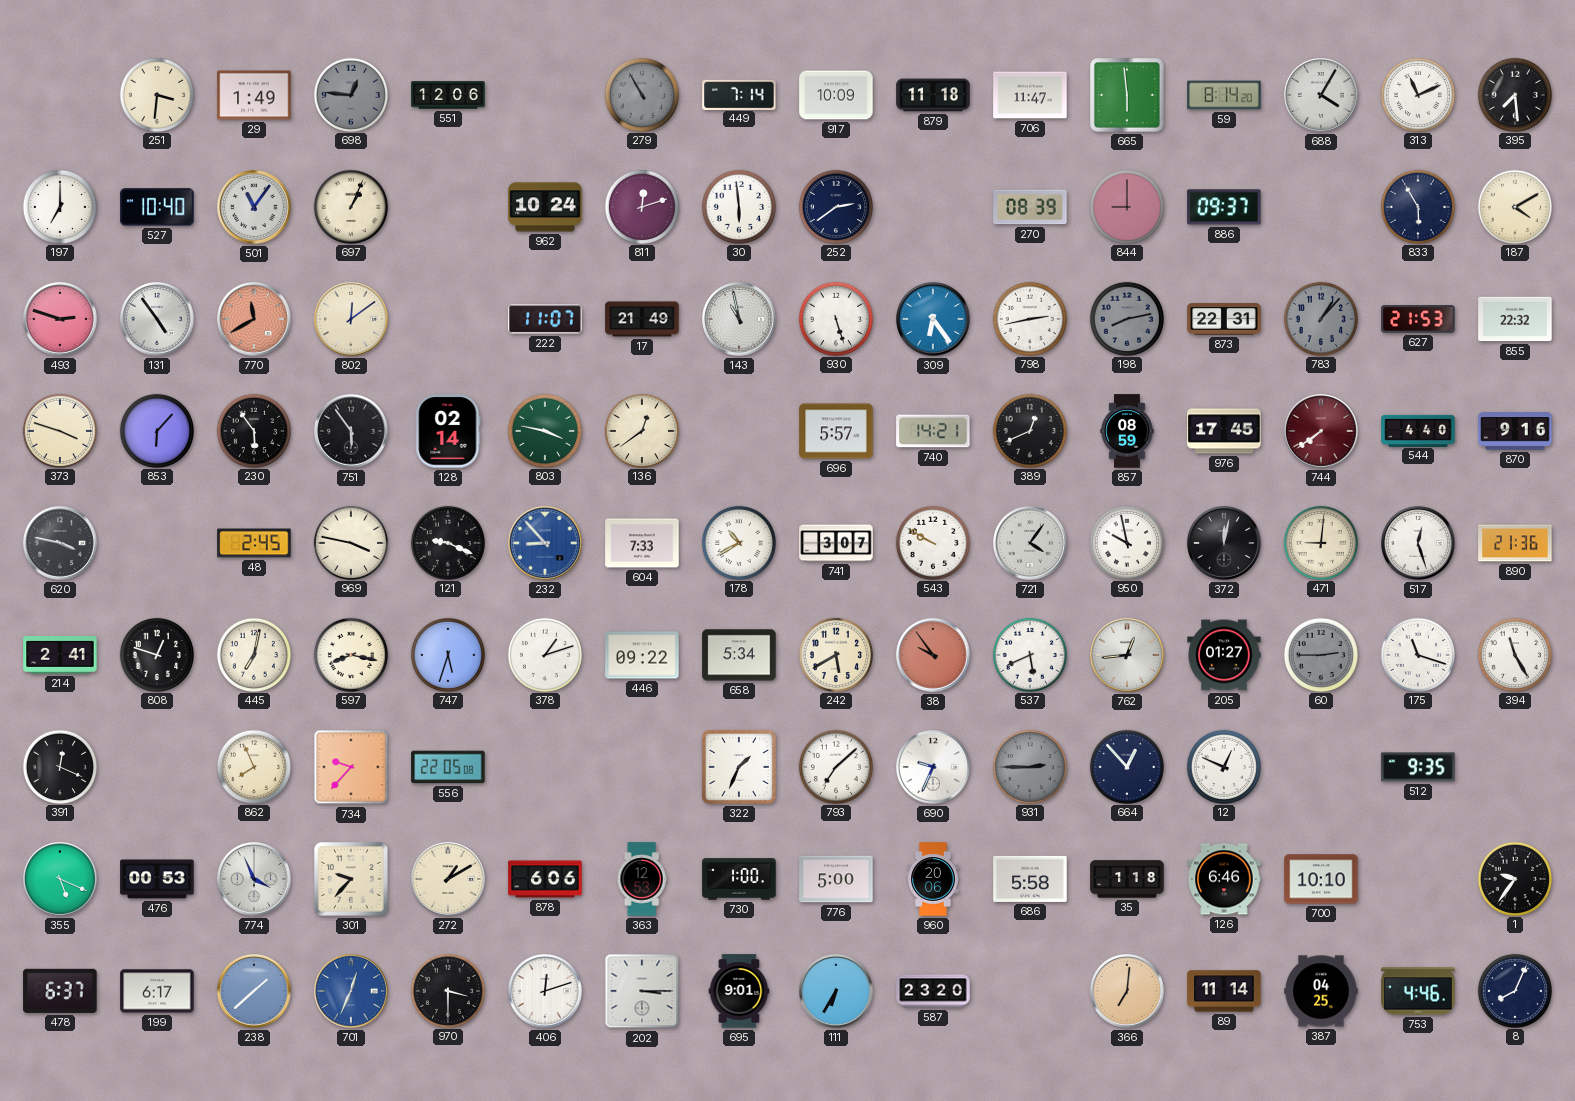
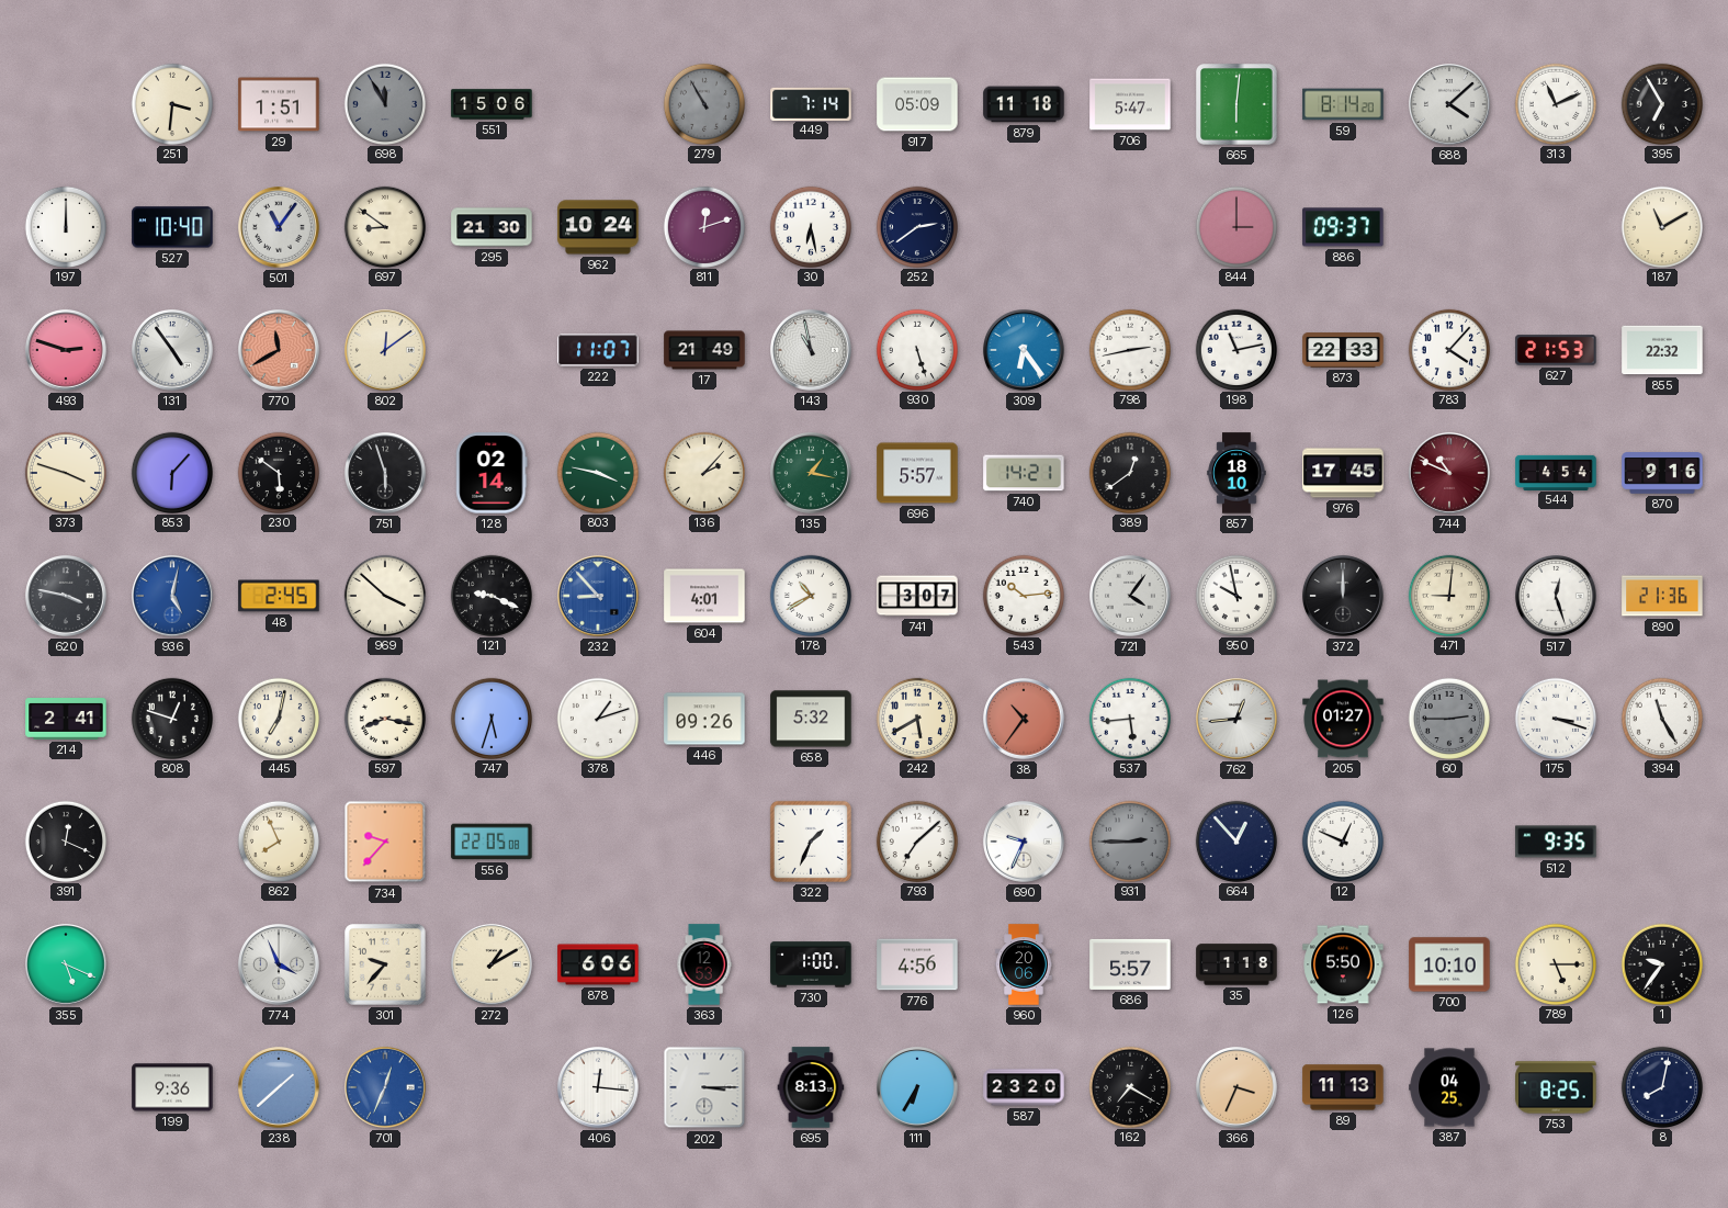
29: 1:49 -> 1:51 (279, 104)
698: 12:46 -> 11:55 (384, 103)
551: 12:06 -> 15:06 (492, 104)
917: 10:09 -> 05:09 (917, 104)
706: 11:47 -> 5:47 (1130, 104)
665: 5:59 -> 6:01 (1236, 104)
688: 4:05 -> 4:08 (1450, 105)
395: 7:29 -> 6:55 (1661, 103)
197: 7:00 -> 12:00 (65, 226)
697: 1:04 -> 8:51 (384, 226)
295: none -> 21:30 (492, 227)
30: 5:59 -> 6:28 (810, 226)
270: 08:39 -> none (1030, 207)
844: 9:00 -> 3:00 (1235, 226)
833: 5:55 -> none (1417, 206)
187: 4:10 -> 11:10 (1661, 226)
198: 8:13 -> 11:13 (1235, 349)
198 dial: grey -> white (1235, 349)
873: 22:31 -> 22:33 (1343, 350)
783: 1:07 -> 4:07 (1448, 349)
783 dial: grey -> white (1448, 349)
230: 5:54 -> 5:51 (278, 472)
751: 5:54 -> 5:57 (386, 474)
136: 12:39 -> 2:07 (703, 472)
135: none -> 1:17 (812, 474)
389: 12:41 -> 12:39 (1129, 472)
857: 08:59 -> 18:10 (1236, 473)
744: 7:39 -> 10:49 (1450, 474)
544: 4:40 -> 4:54 (1556, 472)
936: none -> 5:02 (173, 597)
969: 3:47 -> 3:52 (384, 595)
604: 7:33 -> 4:01 (704, 596)
543: 9:50 -> 10:14 (1023, 595)
372: 12:02 -> 12:00 (1344, 597)
446: 09:22 -> 09:26 (704, 719)
658: 5:34 -> 5:32 (811, 719)
38: 9:54 -> 10:36 (1025, 720)
537: 5:41 -> 5:44 (1129, 718)
175: 11:18 -> 3:18 (1555, 718)
476: 00:53 -> none (157, 879)
776: 5:00 -> 4:56 (917, 964)
686: 5:58 -> 5:57 (1130, 964)
126: 6:46 -> 5:50 (1343, 964)
789: none -> 5:15 (1555, 963)
478: 6:37 -> none (60, 991)
199: 6:17 -> 9:36 (172, 1087)
970: 3:30 -> none (447, 990)
406: 12:12 -> 12:16 (599, 1088)
695: 9:01 -> 8:13 (811, 1087)
162: none -> 7:20 (1129, 1086)
366: 7:01 -> 3:34 (1238, 1088)
89: 11:14 -> 11:13 (1343, 1087)
753: 4:46 -> 8:25 (1556, 1087)
8: 8:04 -> 8:02 (1661, 1086)
